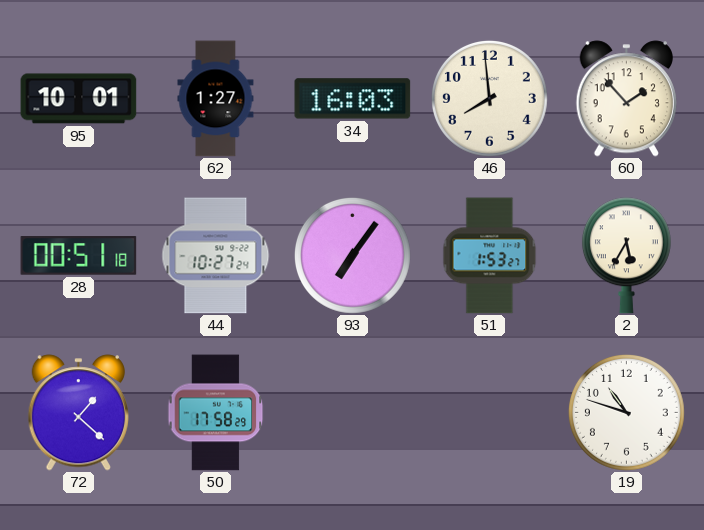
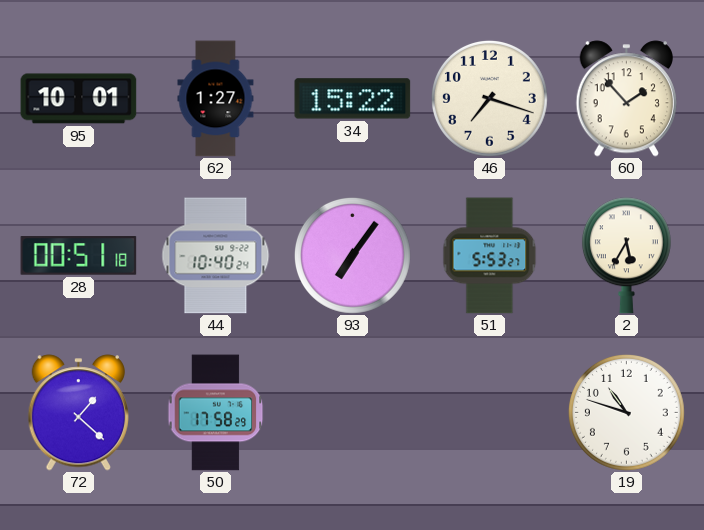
34: 16:03 -> 15:22 (353, 99)
46: 7:59 -> 7:18 (489, 98)
44: 10:27 -> 10:40 (216, 256)
51: 1:53 -> 5:53 (490, 256)
